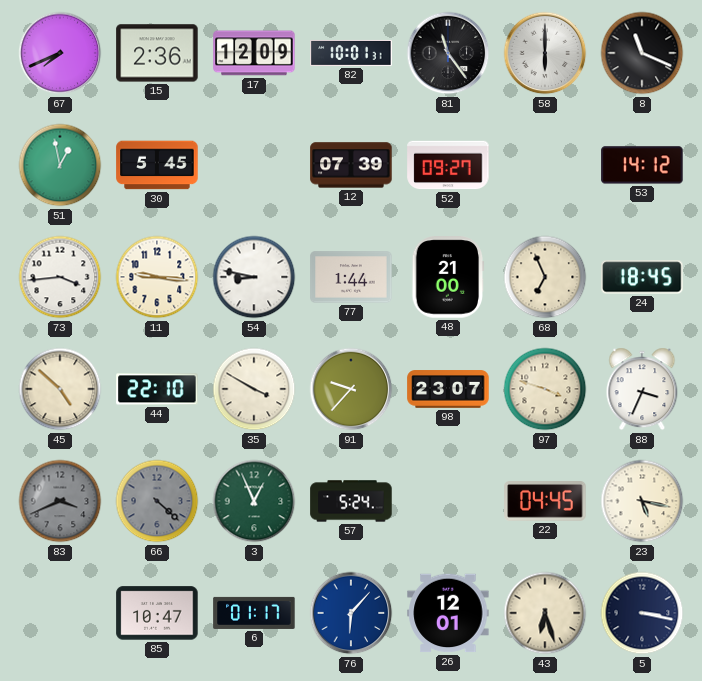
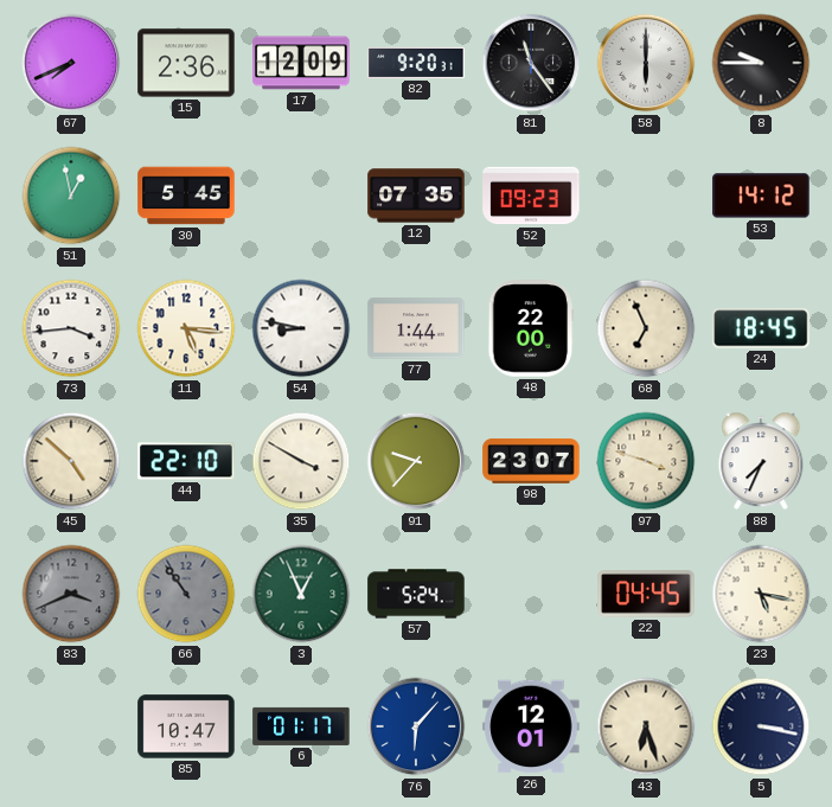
82: 10:01 -> 9:20 (416, 63)
8: 11:19 -> 9:45 (761, 63)
12: 07:39 -> 07:35 (416, 196)
52: 09:27 -> 09:23 (531, 196)
11: 9:16 -> 5:16 (186, 328)
48: 21:00 -> 22:00 (531, 328)
88: 3:34 -> 7:34 (761, 461)
66: 4:22 -> 10:54 (186, 594)
